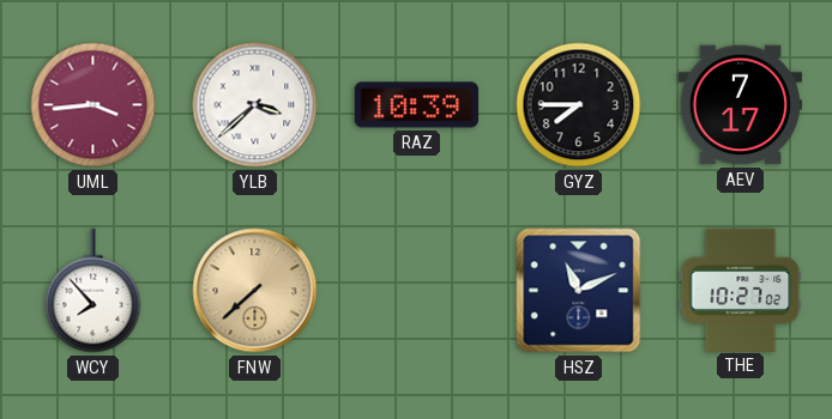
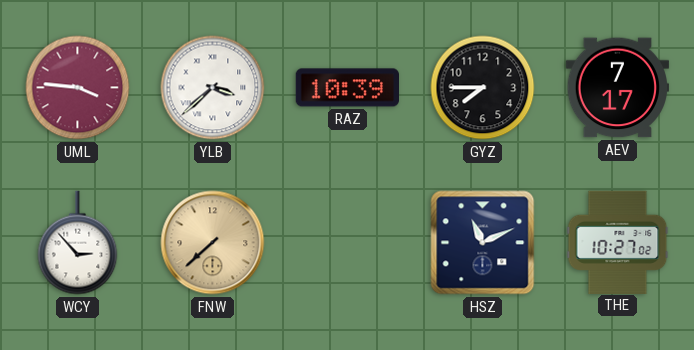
UML: 3:44 -> 3:46 (78, 88)
WCY: 7:53 -> 2:53 (78, 243)
